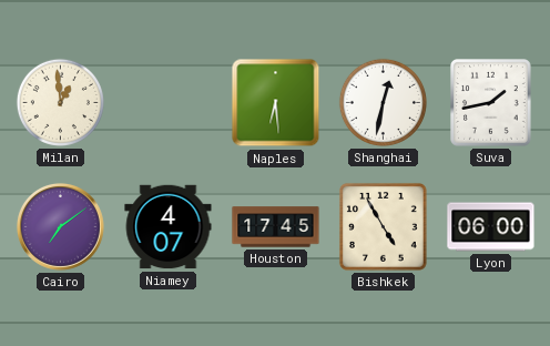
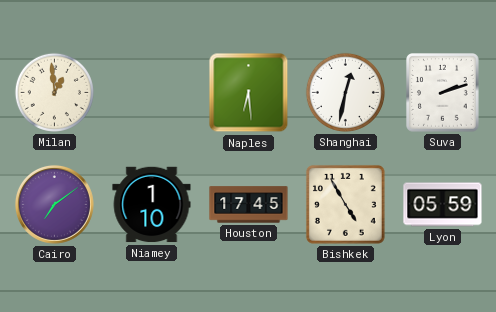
Suva: 1:43 -> 2:12 (443, 93)
Niamey: 4:07 -> 1:10 (152, 205)
Lyon: 06:00 -> 05:59 (443, 205)
